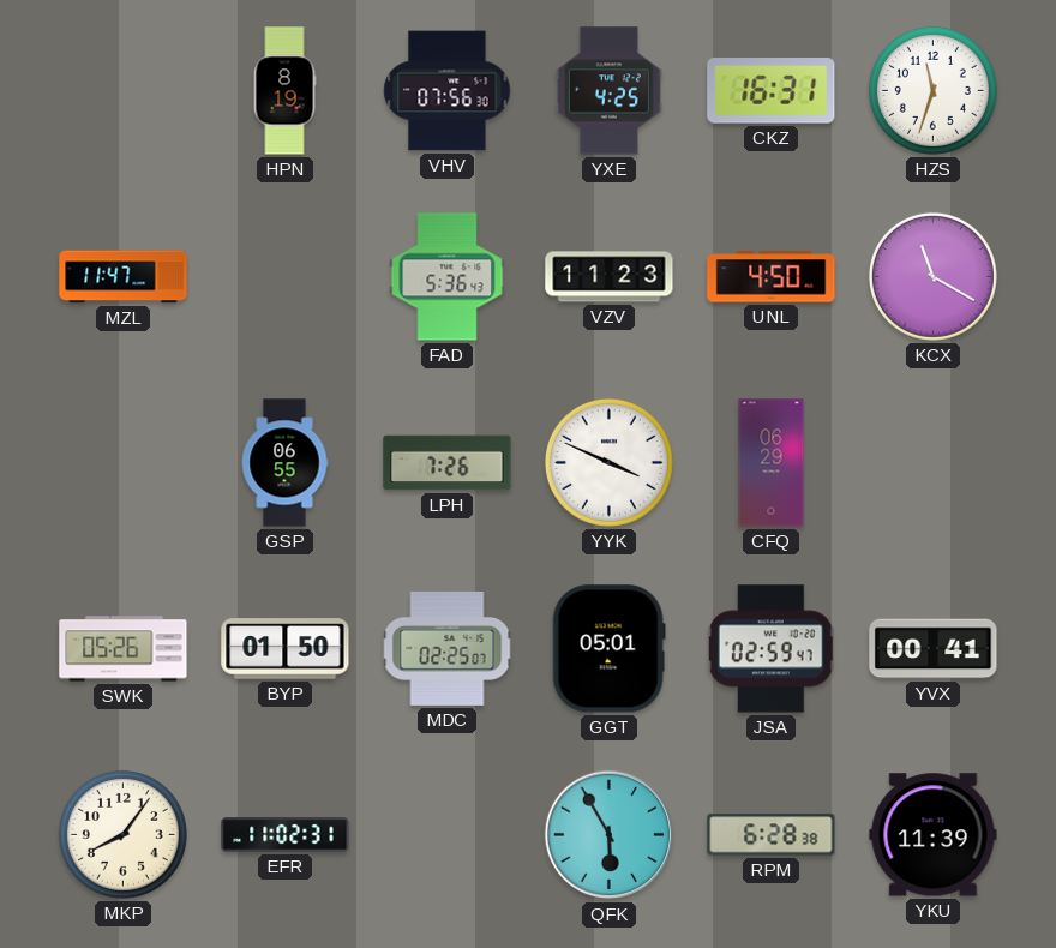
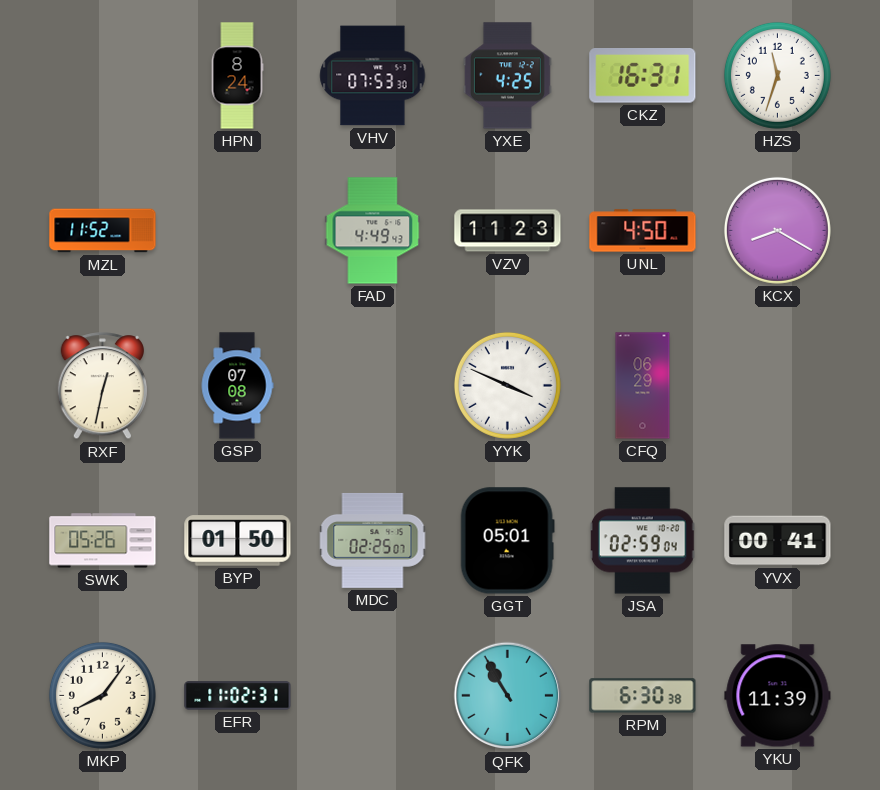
HPN: 8:19 -> 8:24 (237, 76)
VHV: 07:56 -> 07:53 (373, 76)
MZL: 11:47 -> 11:52 (103, 231)
FAD: 5:36 -> 4:49 (373, 231)
KCX: 11:20 -> 8:20 (777, 230)
RXF: none -> 12:32 (102, 386)
GSP: 06:55 -> 07:08 (237, 386)
LPH: 7:26 -> none (448, 463)
JSA: 02:59:47 -> 02:59:04 (642, 541)
QFK: 5:55 -> 10:55 (508, 696)
RPM: 6:28 -> 6:30 (643, 696)
